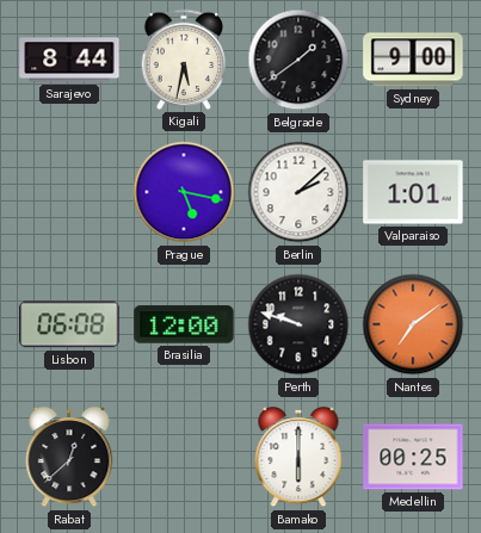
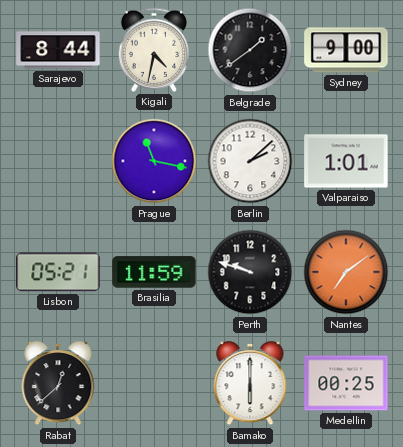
Kigali: 5:32 -> 4:32 (153, 50)
Prague: 5:17 -> 11:17 (154, 161)
Lisbon: 06:08 -> 05:21 (58, 272)
Brasilia: 12:00 -> 11:59 (154, 272)
